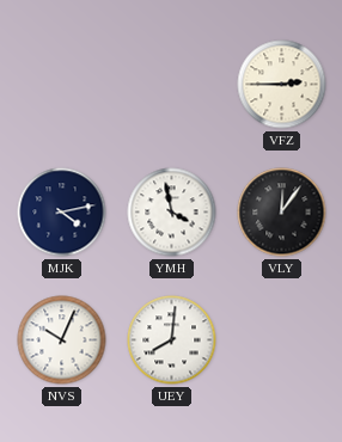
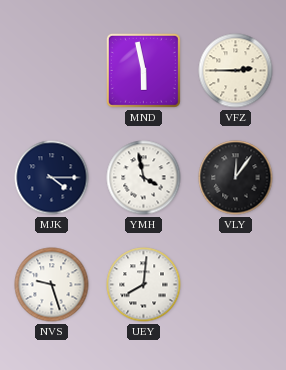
MND: none -> 5:58 (143, 70)
MJK: 4:13 -> 4:15 (52, 178)
NVS: 10:04 -> 9:27 (52, 285)
